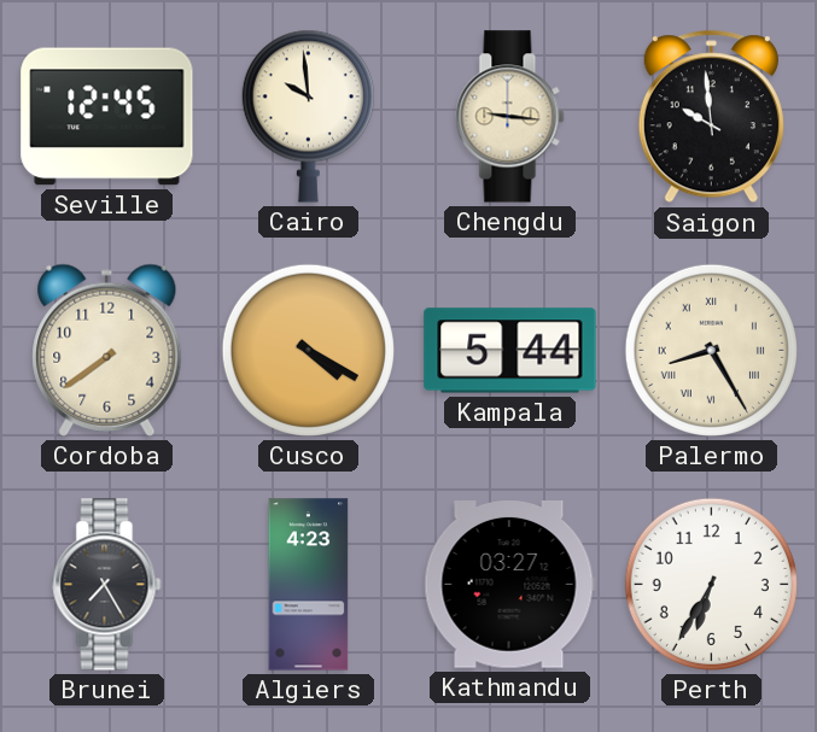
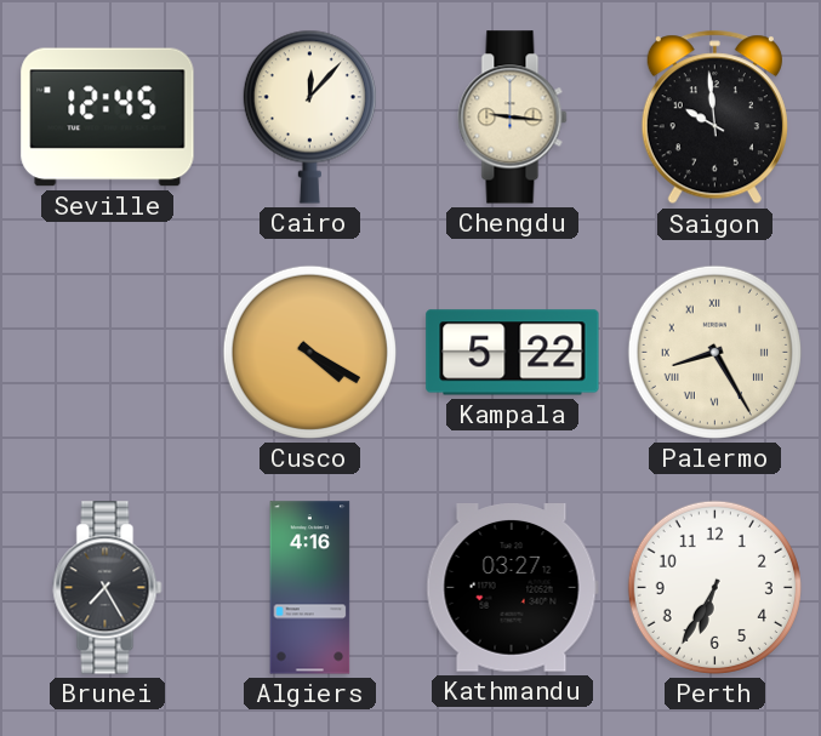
Cairo: 9:59 -> 12:07 (309, 116)
Cordoba: 7:39 -> none (107, 350)
Kampala: 5:44 -> 5:22 (513, 353)
Algiers: 4:23 -> 4:16 (310, 588)
